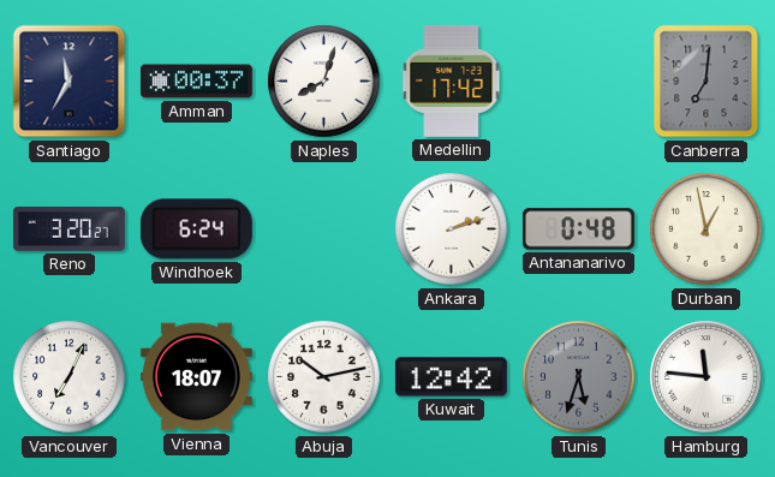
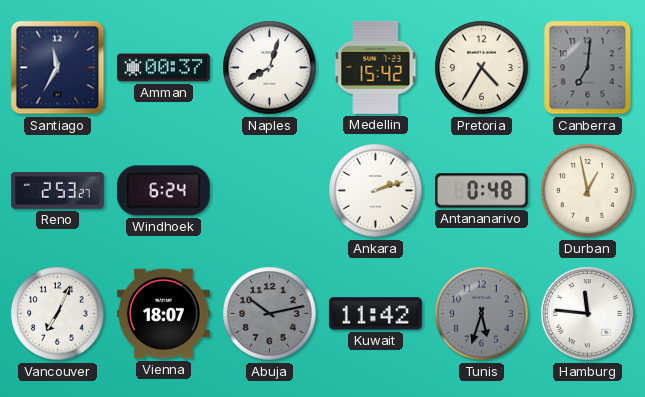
Medellin: 17:42 -> 15:42 (376, 67)
Pretoria: none -> 4:35 (482, 68)
Reno: 3:20 -> 2:53 (57, 191)
Abuja dial: white -> grey (270, 314)
Kuwait: 12:42 -> 11:42 (375, 314)
